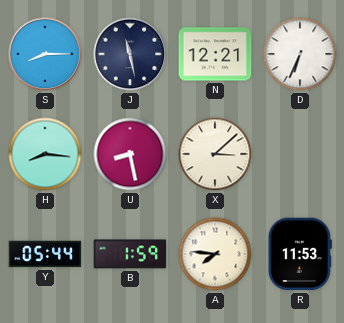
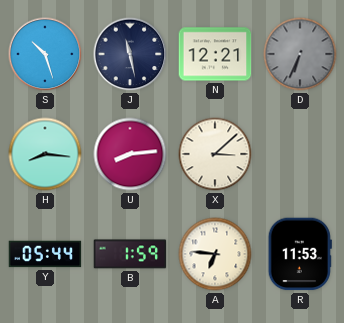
S: 8:15 -> 10:27 (45, 54)
D dial: white -> grey (300, 54)
U: 8:28 -> 8:14 (130, 154)
A: 7:46 -> 6:46 (215, 254)
